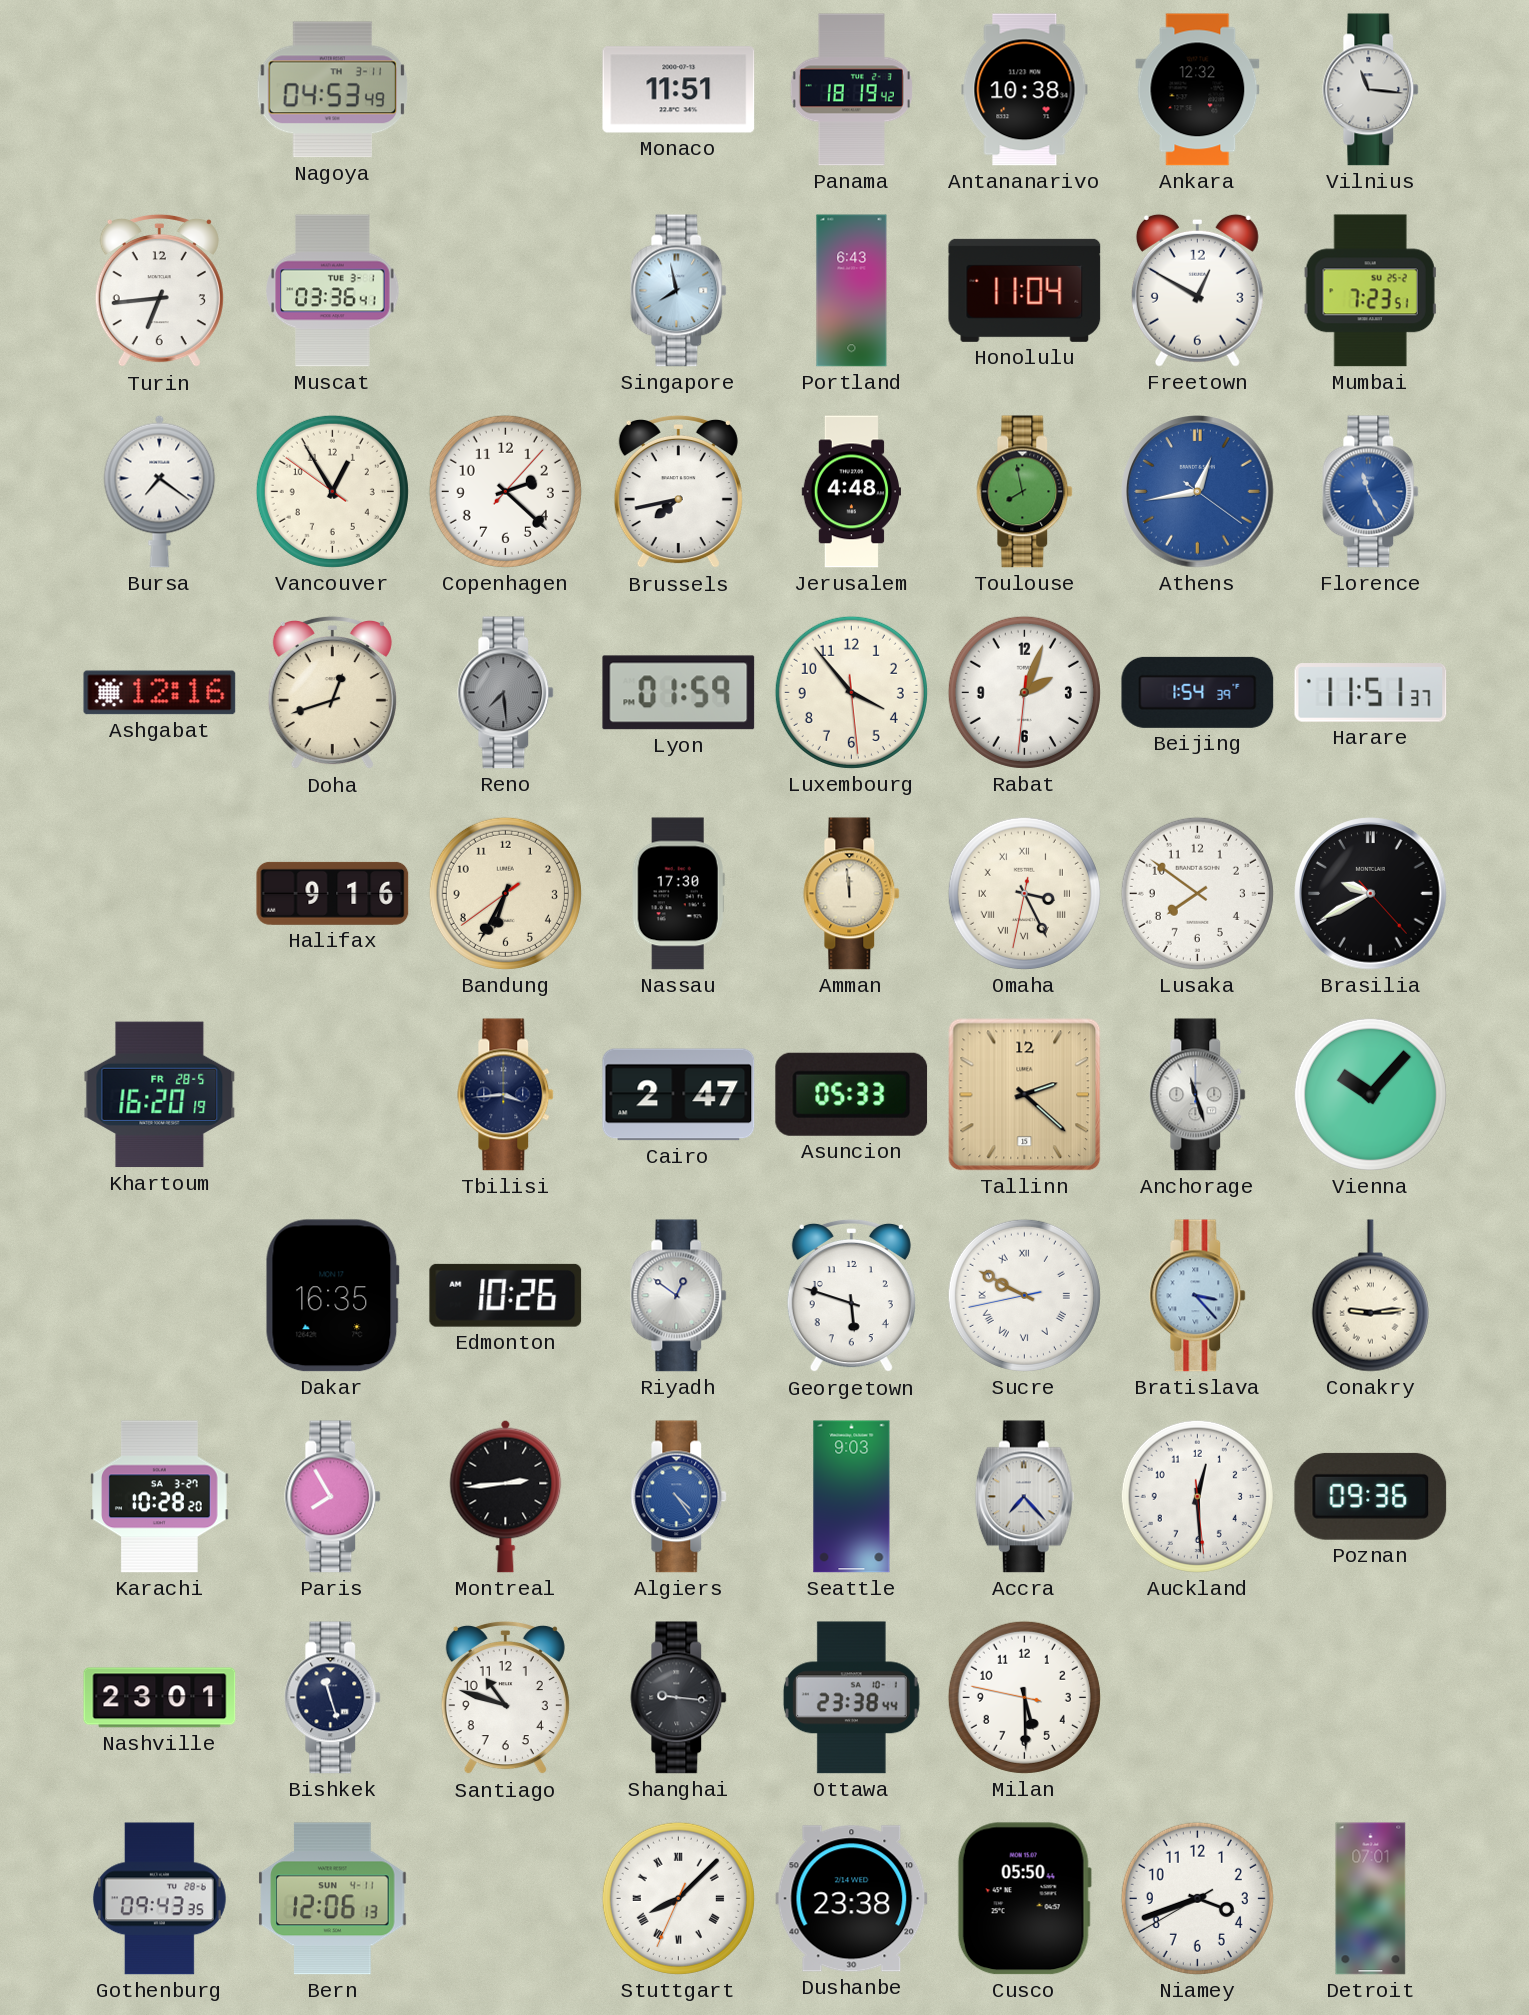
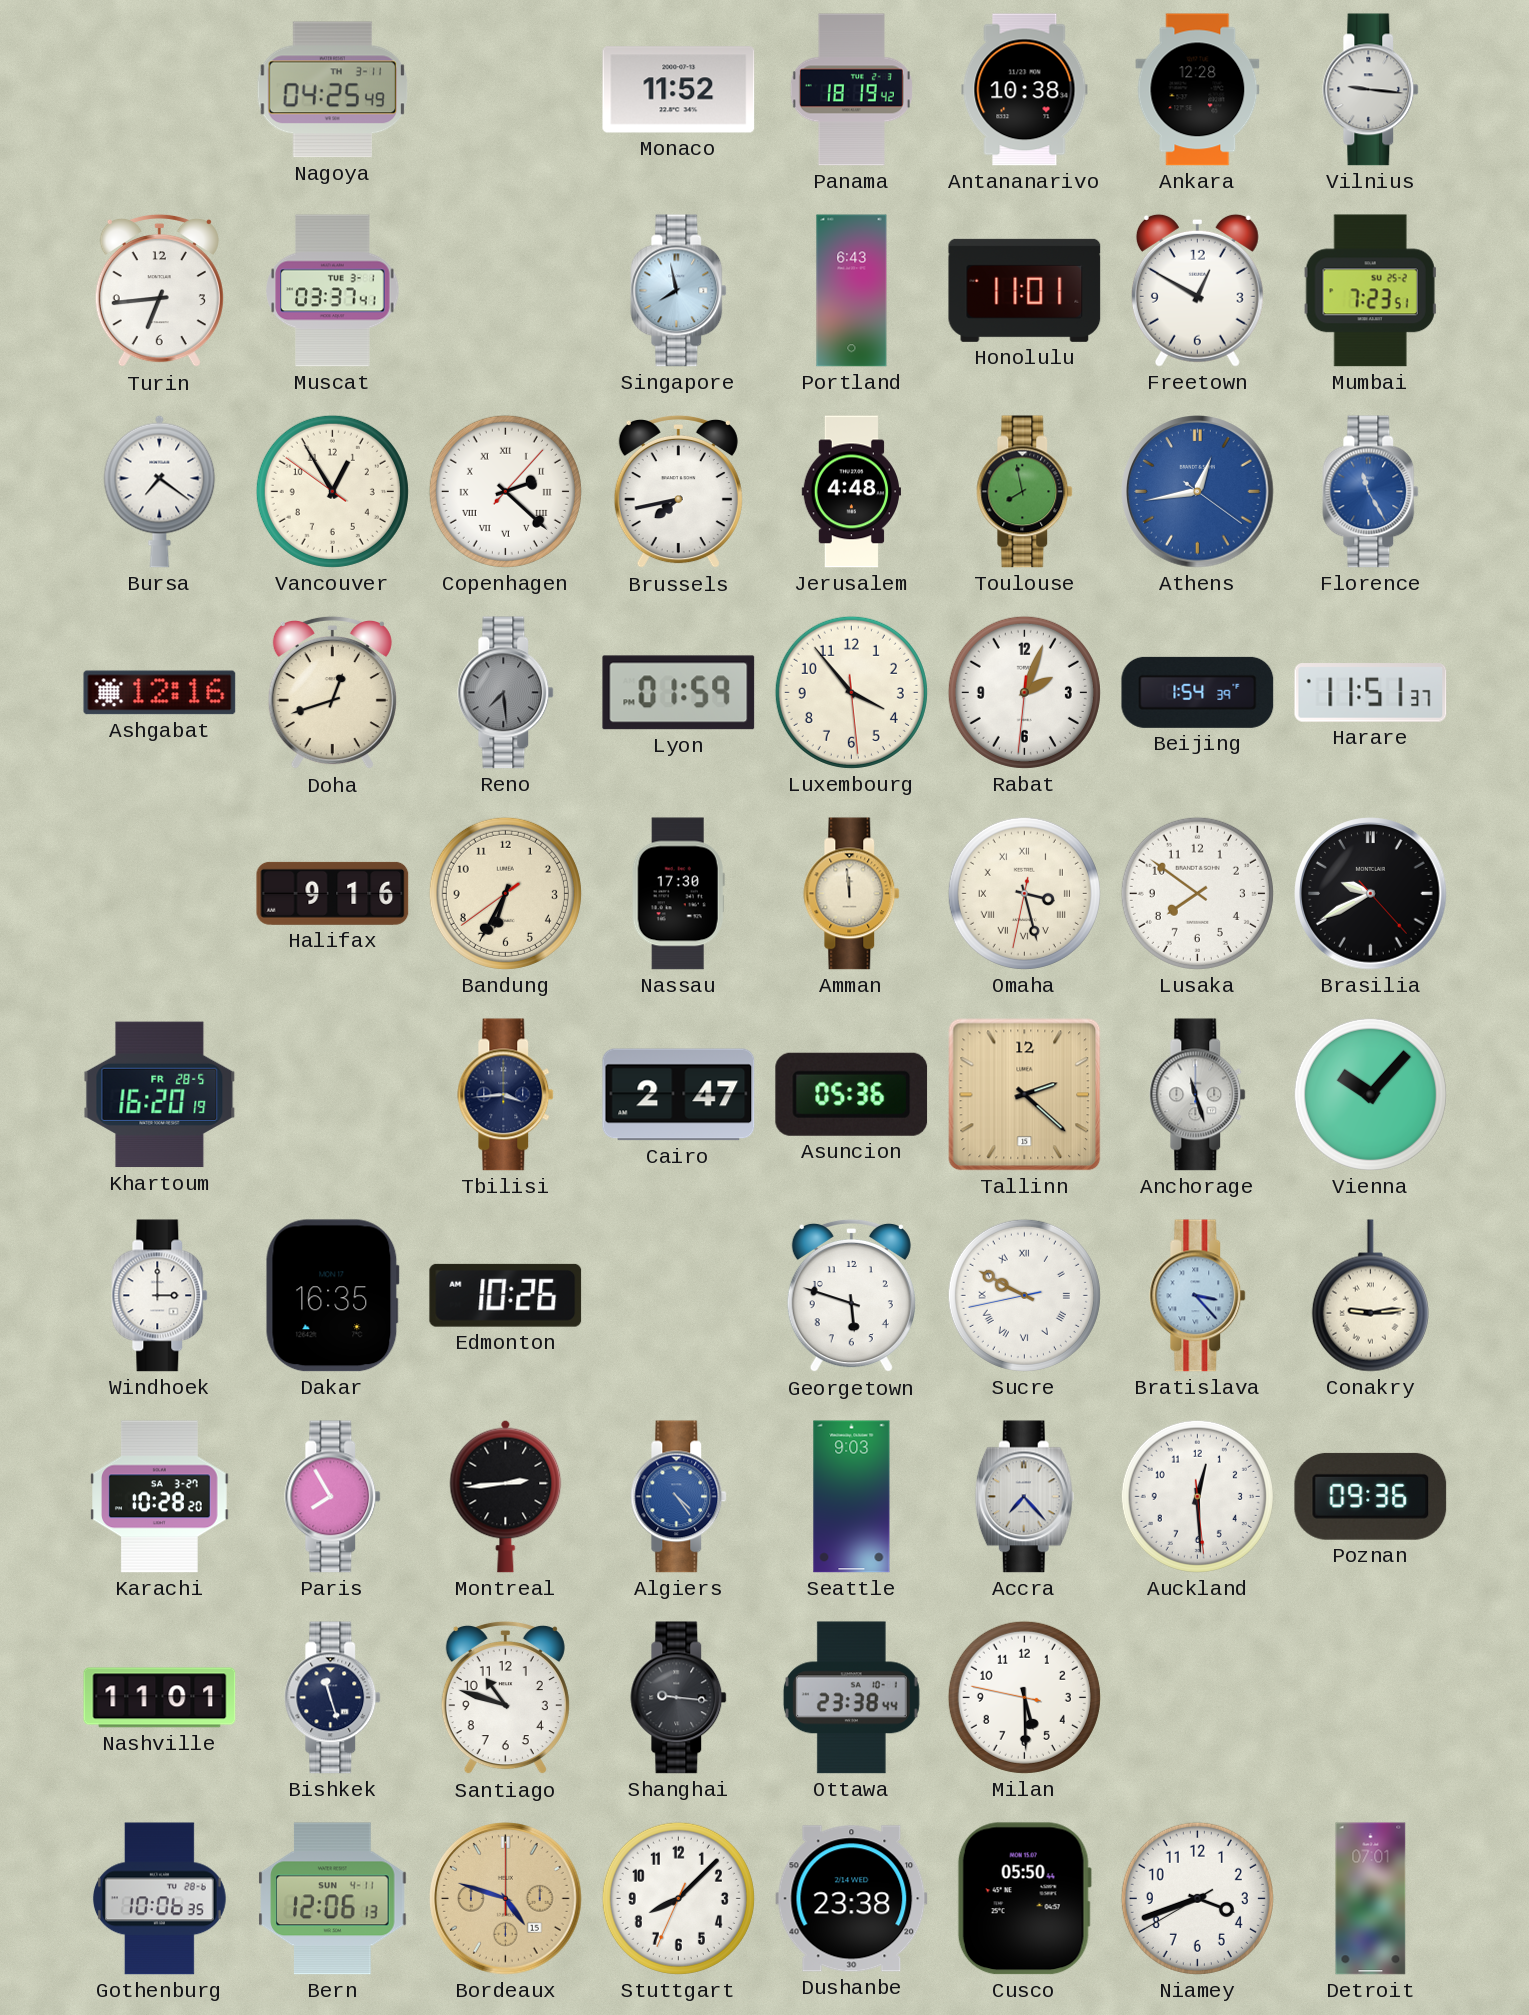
Nagoya: 04:53 -> 04:25 (332, 90)
Monaco: 11:51 -> 11:52 (679, 90)
Ankara: 12:32 -> 12:28 (1198, 90)
Vilnius: 11:16 -> 9:16 (1371, 90)
Muscat: 03:36 -> 03:37 (333, 291)
Honolulu: 11:04 -> 11:01 (1025, 290)
Copenhagen numerals: Arabic -> Roman (505, 491)
Omaha: 3:25 -> 3:27 (1024, 893)
Asuncion: 05:33 -> 05:36 (852, 1094)
Windhoek: none -> 3:00 (160, 1296)
Riyadh: 12:51 -> none (679, 1296)
Nashville: 23:01 -> 11:01 (160, 1698)
Gothenburg: 09:43 -> 10:06 (159, 1899)
Bordeaux: none -> 4:48 (506, 1899)
Stuttgart numerals: Roman -> Arabic (678, 1898)
